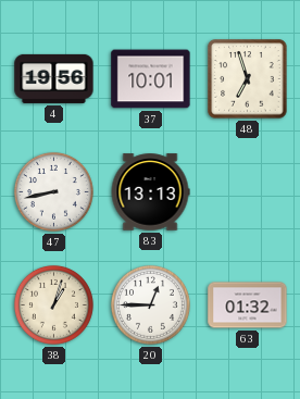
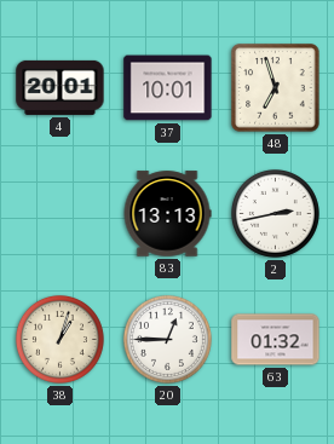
4: 19:56 -> 20:01 (61, 87)
47: 8:43 -> none (53, 191)
2: none -> 2:43 (275, 213)
